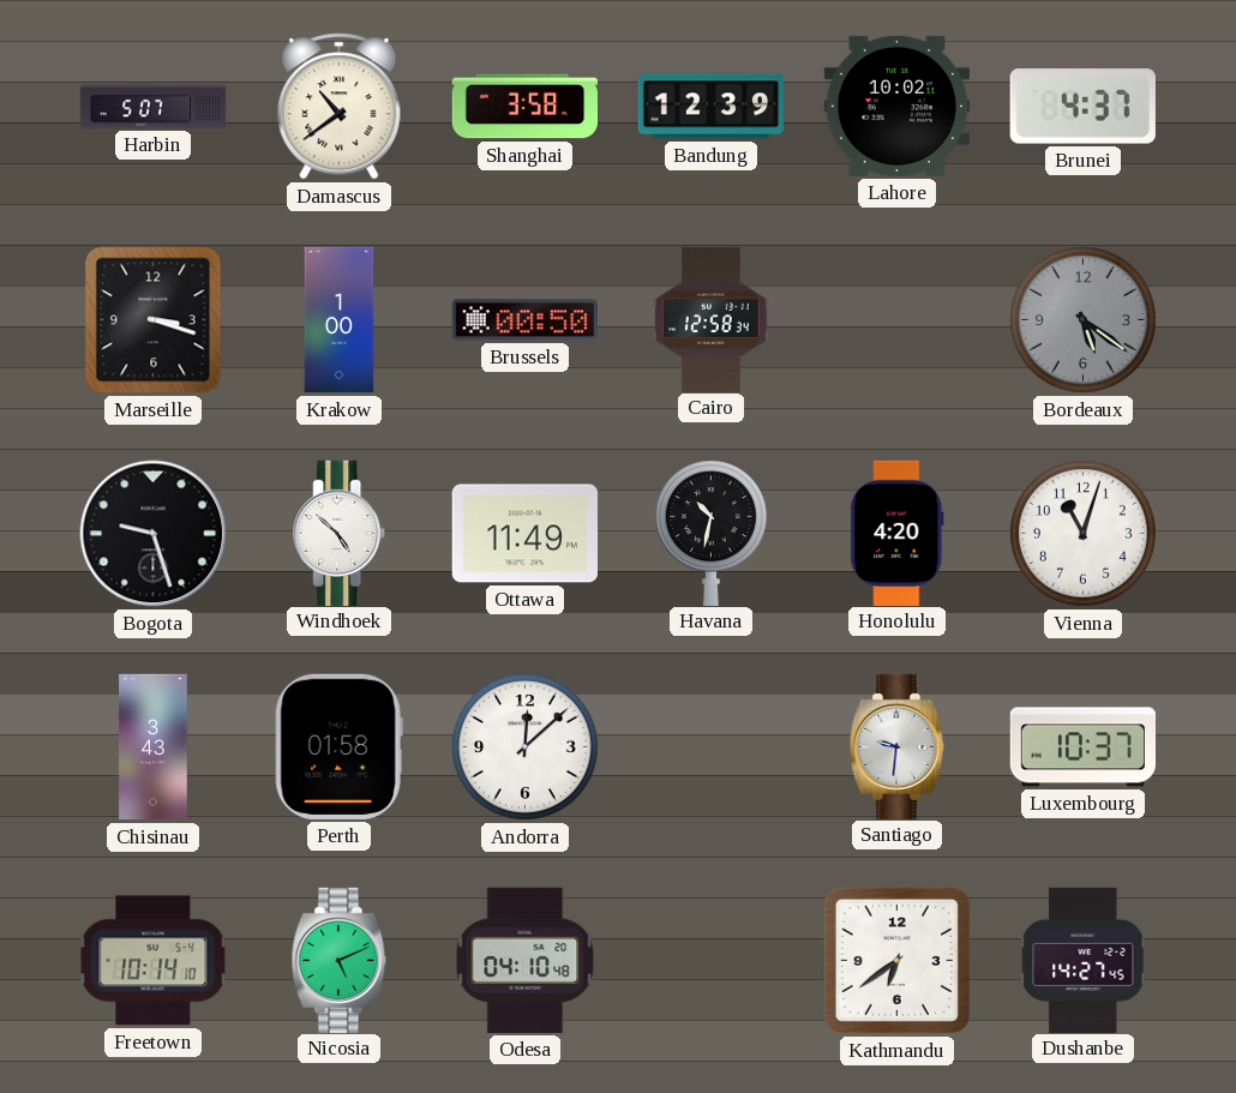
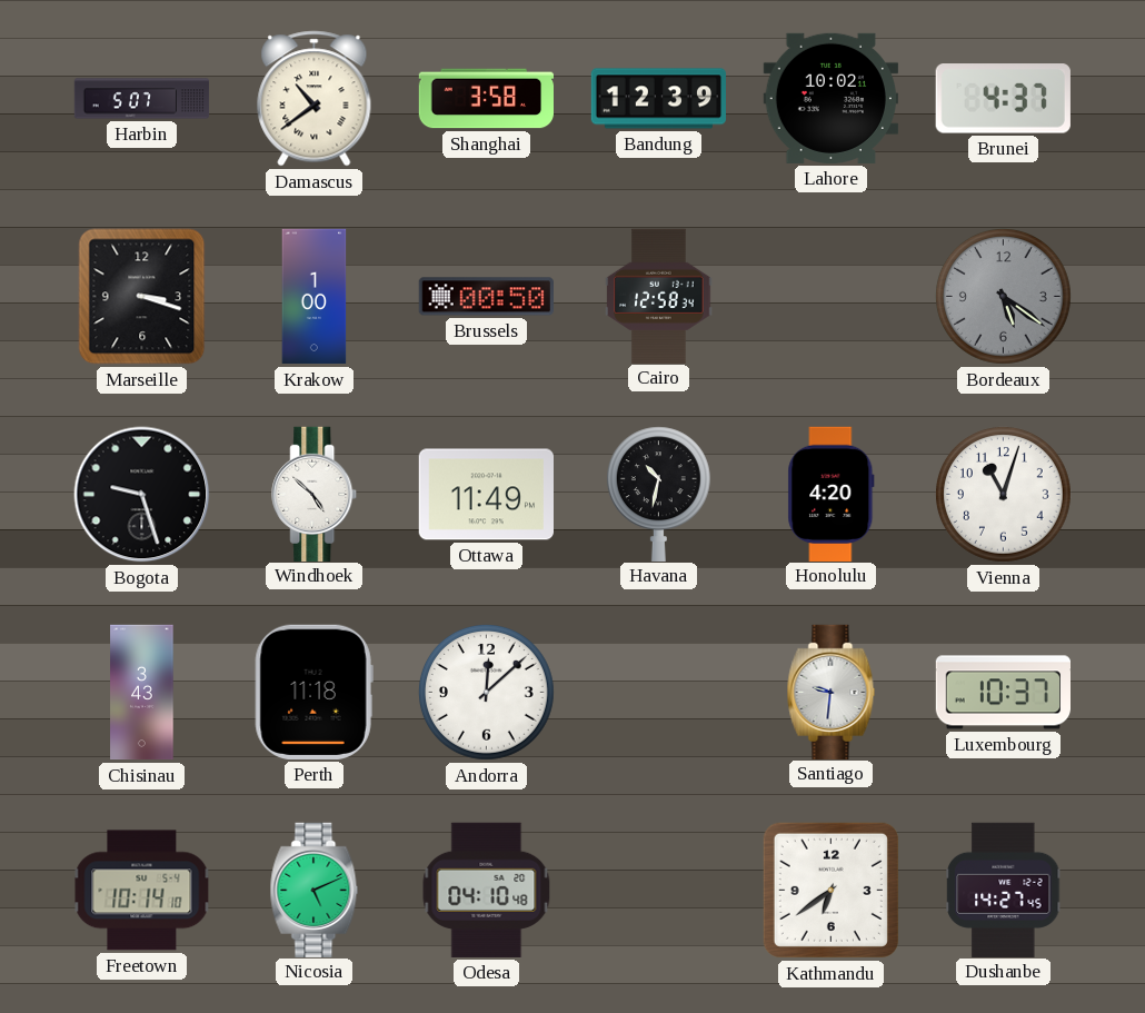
Perth: 01:58 -> 11:18 (313, 692)
